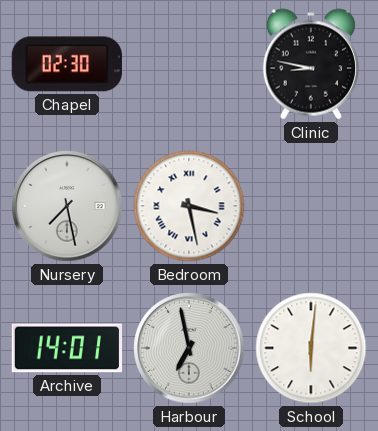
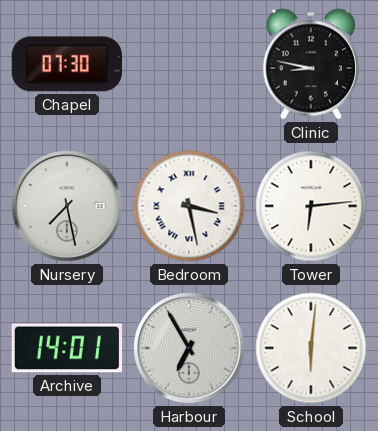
Chapel: 02:30 -> 07:30 (66, 64)
Tower: none -> 6:14 (311, 206)
Harbour: 6:58 -> 6:55 (189, 348)
